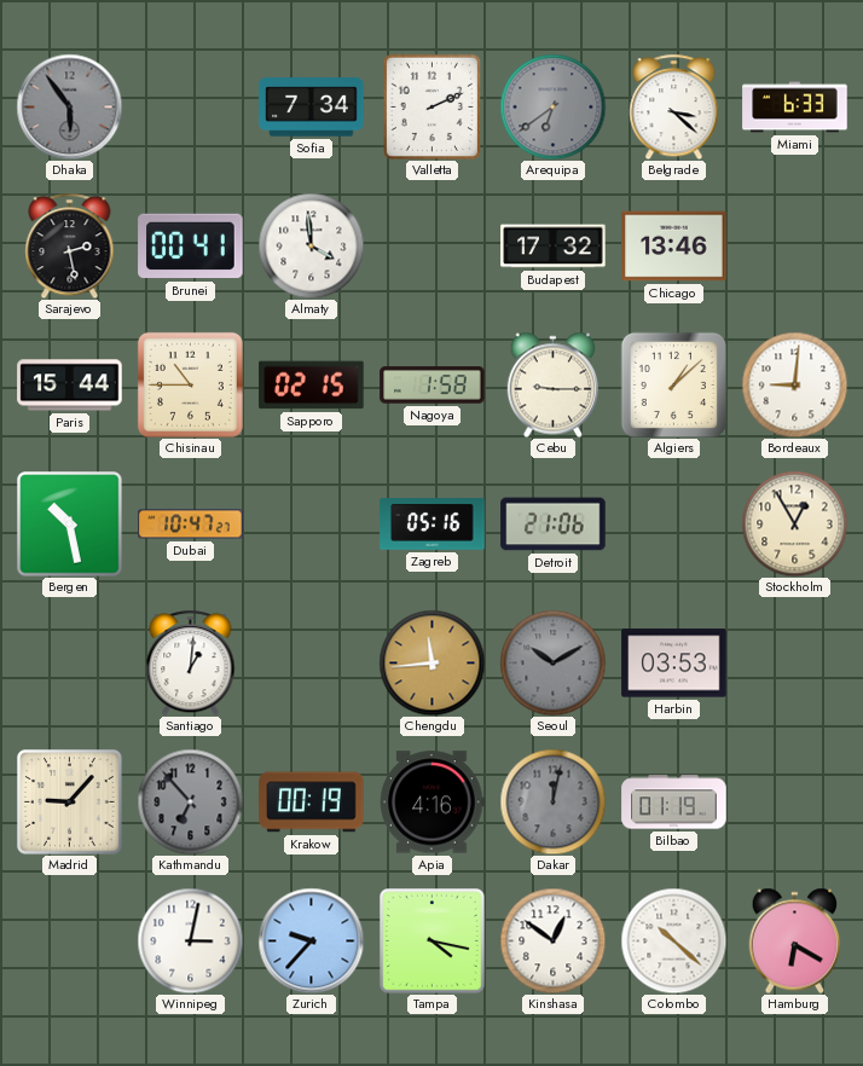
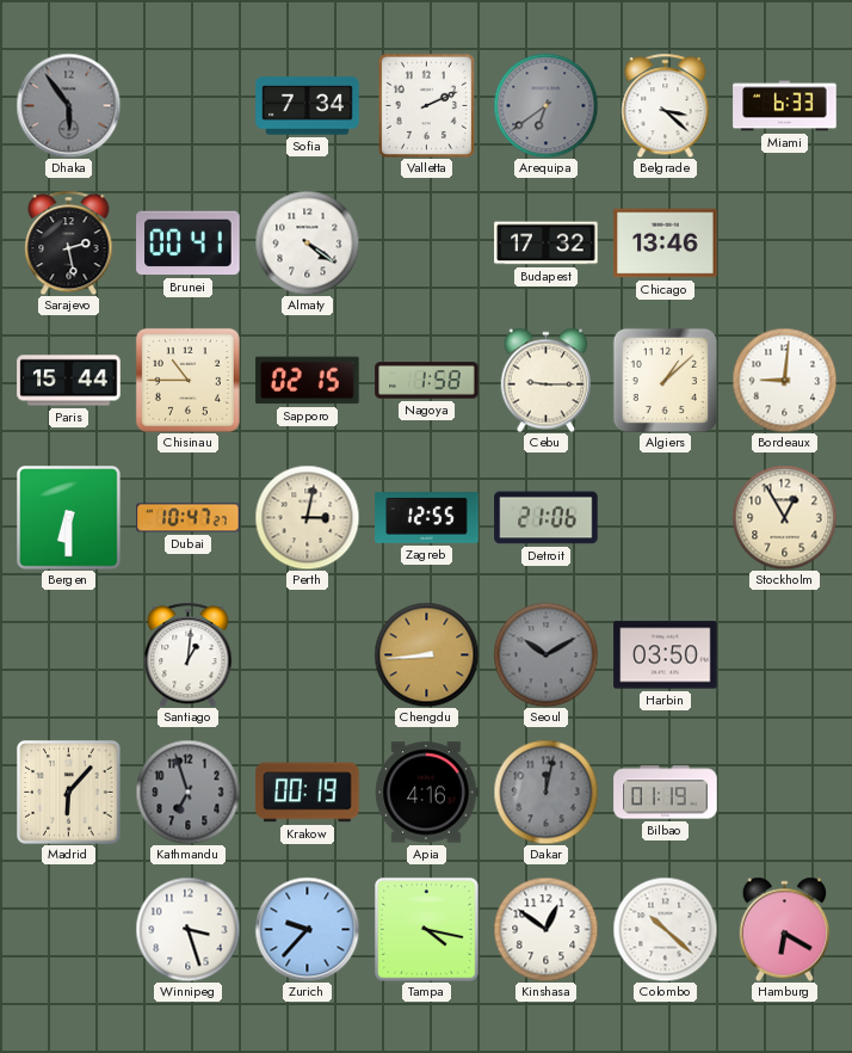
Almaty: 3:59 -> 4:21 (307, 242)
Bergen: 10:28 -> 6:30 (69, 518)
Perth: none -> 3:02 (307, 517)
Zagreb: 05:16 -> 12:55 (427, 518)
Chengdu: 11:44 -> 8:44 (426, 654)
Harbin: 03:53 -> 03:50 (666, 655)
Madrid: 9:07 -> 6:07 (69, 793)
Kathmandu: 6:53 -> 6:57 (187, 792)
Winnipeg: 3:02 -> 3:27 (187, 929)
